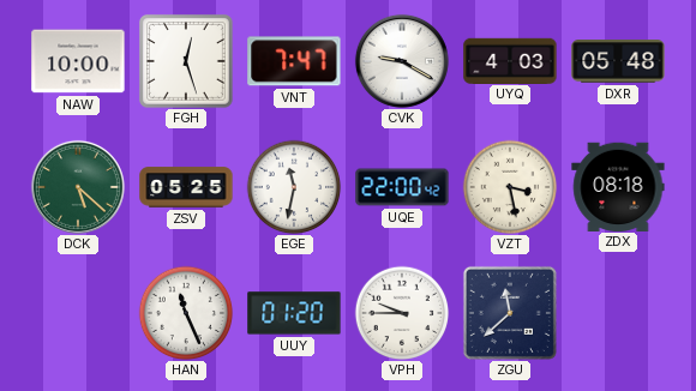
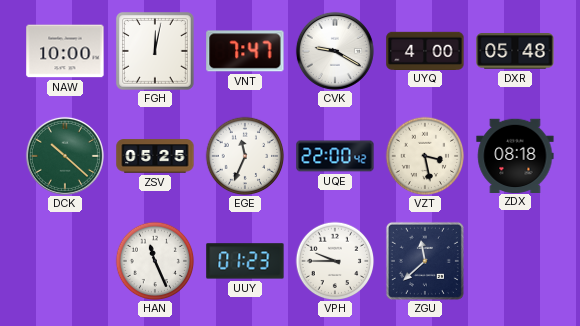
FGH: 12:27 -> 12:02 (155, 51)
UYQ: 4:03 -> 4:00 (425, 50)
DCK: 5:22 -> 10:22 (65, 156)
EGE: 11:32 -> 11:34 (245, 156)
UUY: 01:20 -> 01:23 (245, 261)
